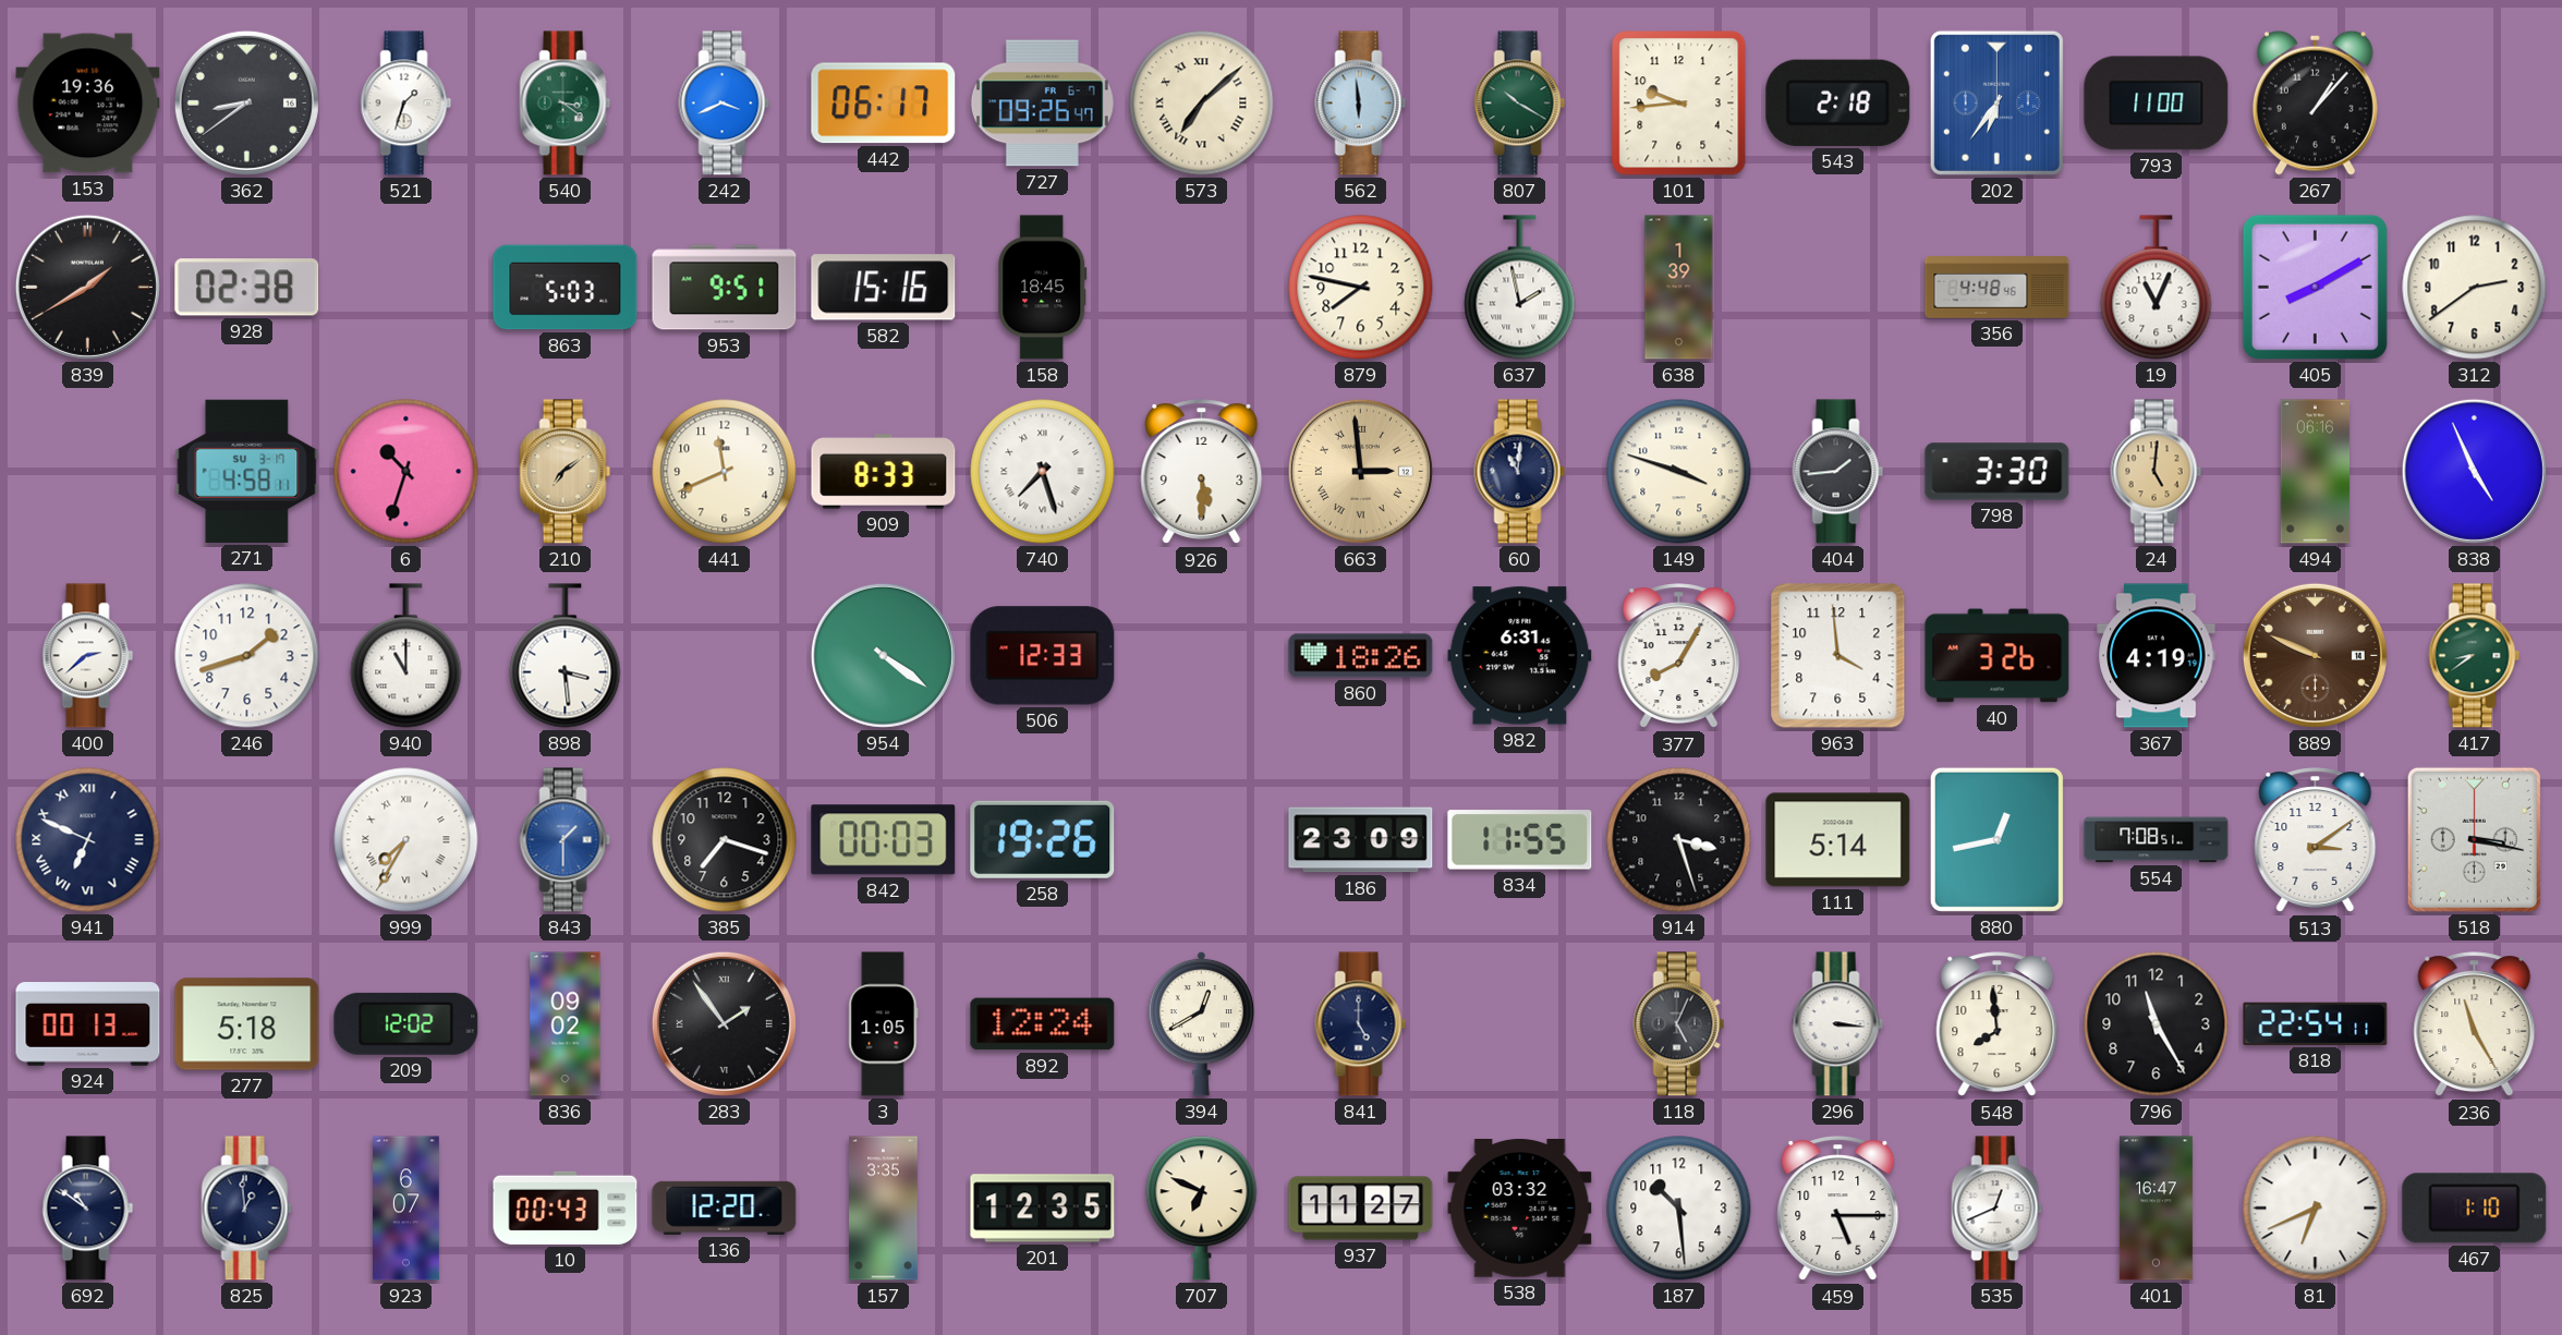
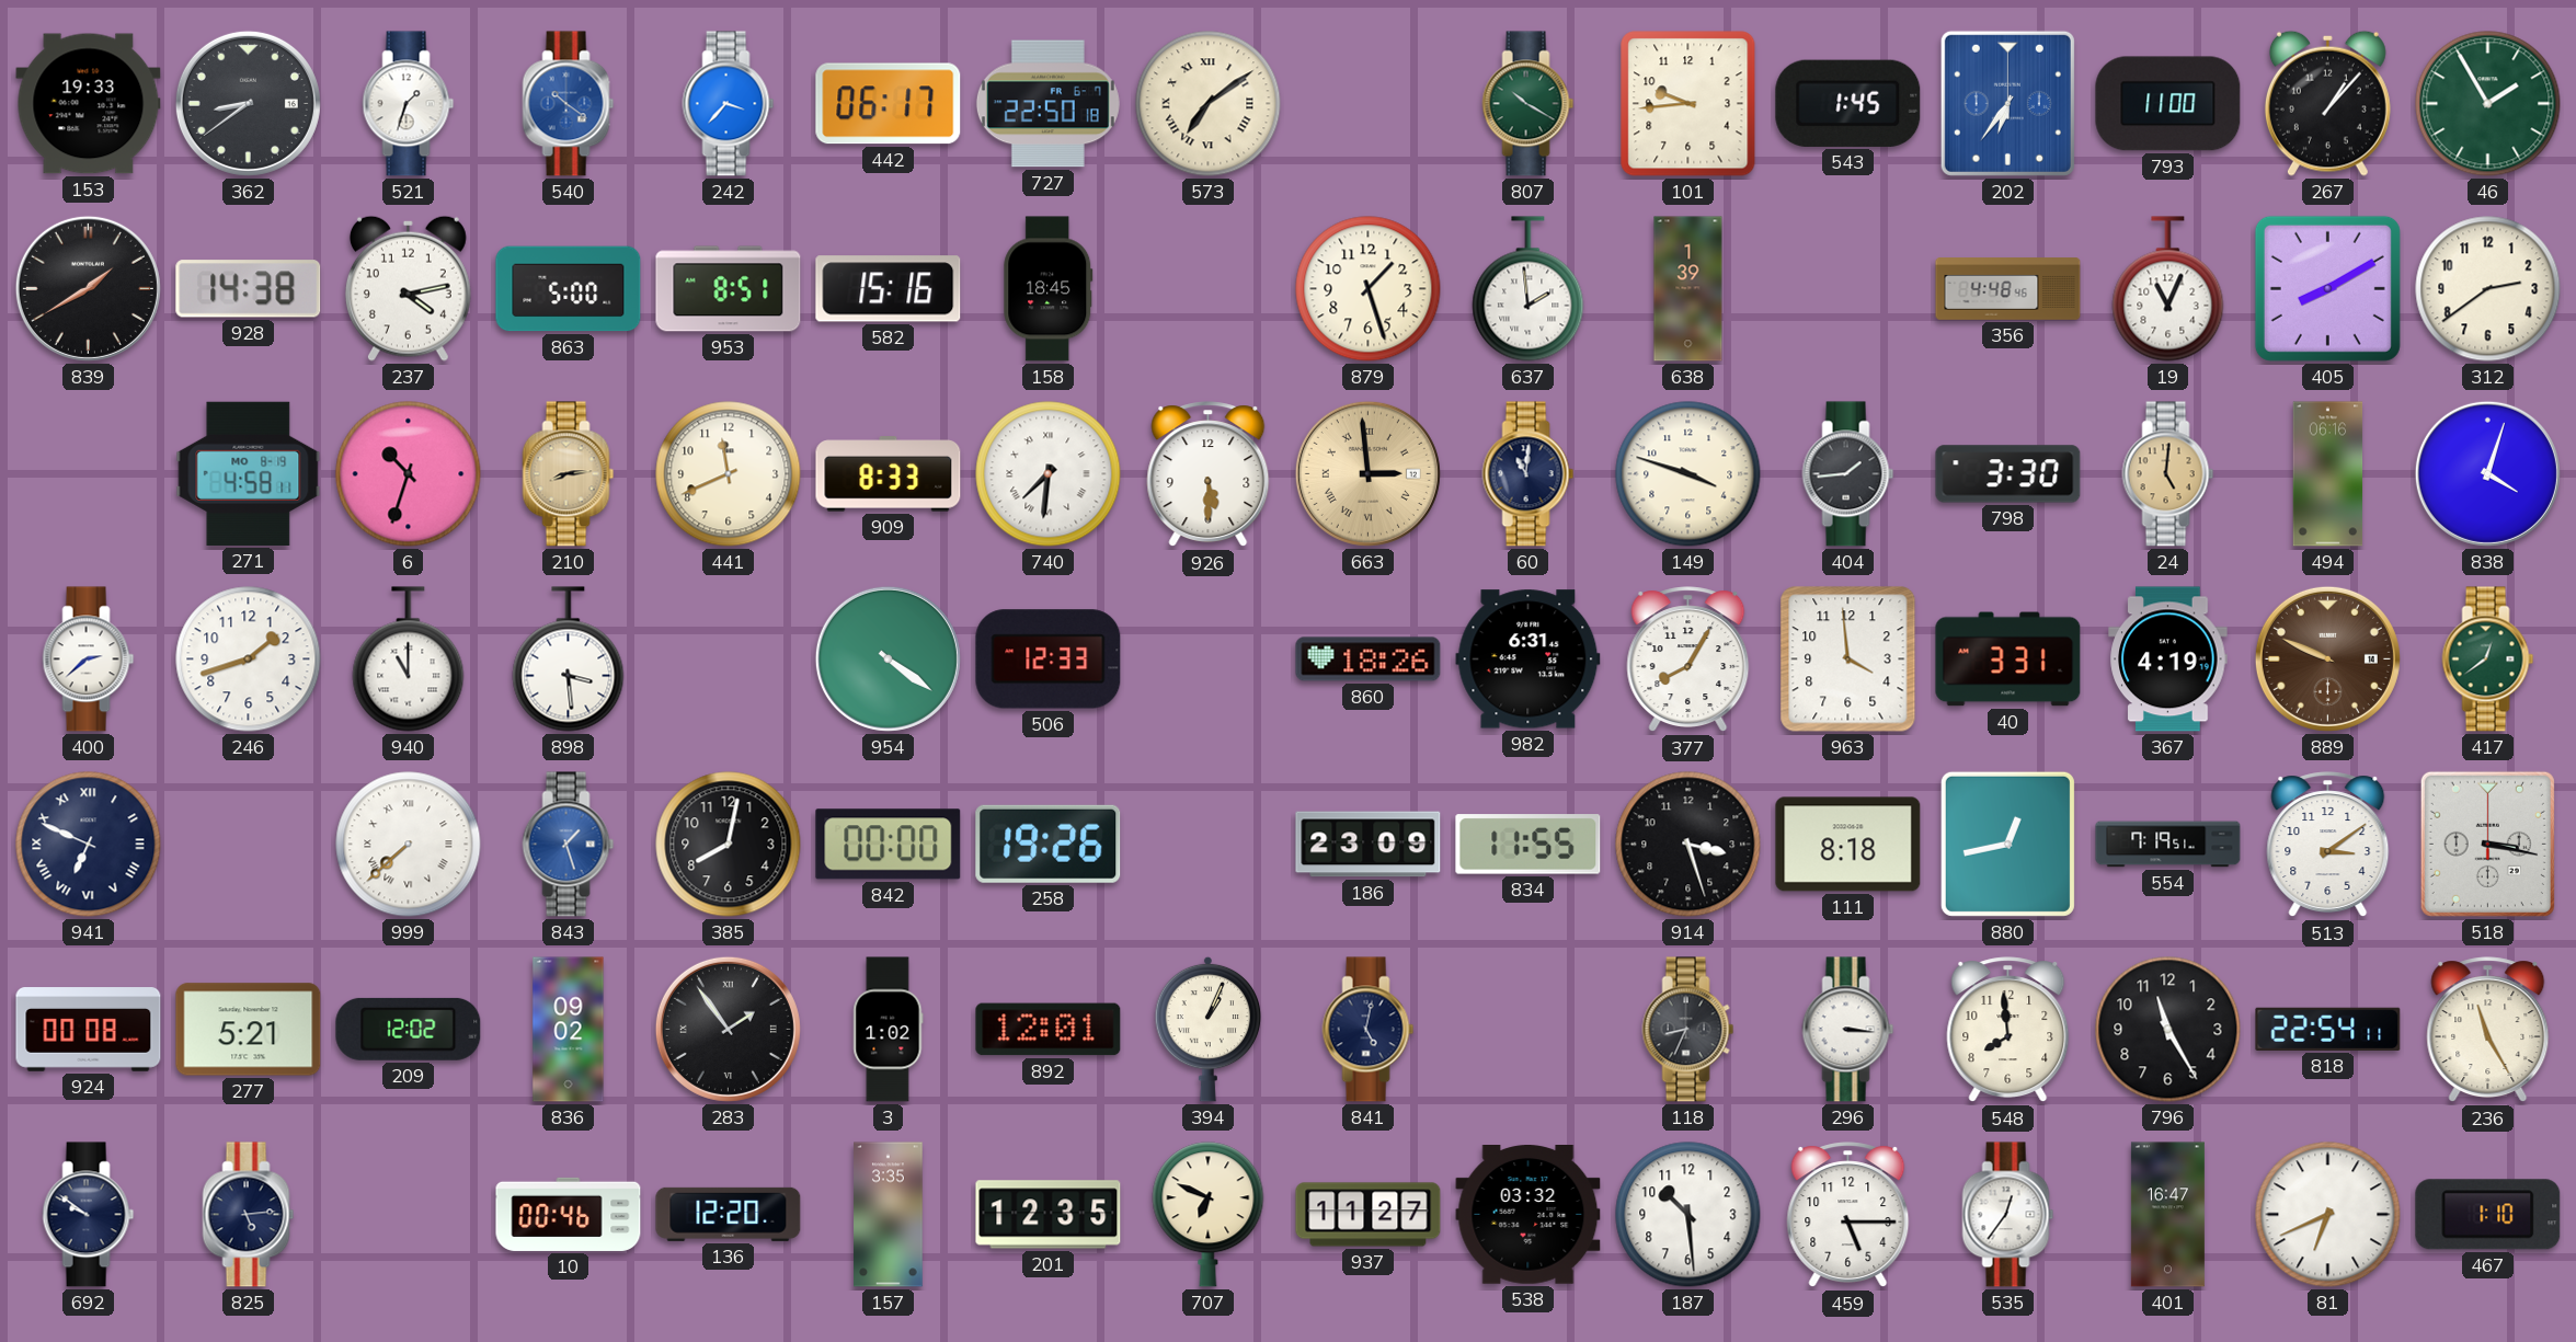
153: 19:36 -> 19:33 (89, 104)
540: 3:21 -> 10:21 (569, 104)
540 dial: green -> blue (569, 104)
242: 3:41 -> 3:37 (729, 104)
727: 09:26 -> 22:50 (1047, 104)
573: 7:08 -> 7:09 (1209, 104)
562: 5:59 -> none (1361, 104)
543: 2:18 -> 1:45 (1848, 103)
46: none -> 1:55 (2488, 104)
928: 02:38 -> 14:38 (249, 289)
237: none -> 4:13 (408, 288)
863: 5:03 -> 5:00 (569, 289)
953: 9:51 -> 8:51 (729, 289)
879: 7:47 -> 1:27 (1369, 289)
637: 1:58 -> 1:59 (1529, 289)
271 date: SU 3-17 -> MO 8-19 (249, 473)
210: 7:09 -> 8:14 (569, 474)
740: 7:27 -> 7:31 (1049, 474)
838: 4:56 -> 4:03 (2487, 473)
40: 3:26 -> 3:31 (2008, 659)
417: 8:39 -> 12:39 (2488, 659)
999: 7:35 -> 7:38 (409, 845)
843: 1:30 -> 1:27 (569, 845)
385: 7:18 -> 8:02 (729, 845)
842: 00:03 -> 00:00 (889, 845)
111: 5:14 -> 8:18 (1848, 845)
554: 7:08 -> 7:19 (2168, 845)
924: 00:13 -> 00:08 (89, 1030)
277: 5:18 -> 5:21 (249, 1030)
3: 1:05 -> 1:02 (889, 1030)
892: 12:24 -> 12:01 (1049, 1030)
394: 12:40 -> 1:04 (1209, 1029)
841: 5:00 -> 5:02 (1369, 1030)
118: 5:04 -> 8:34 (1688, 1030)
692: 10:51 -> 9:51 (89, 1215)
825: 12:59 -> 5:14 (249, 1215)
923: 6:07 -> none (406, 1209)
10: 00:43 -> 00:46 (569, 1214)
535: 12:41 -> 12:36 (2008, 1215)
